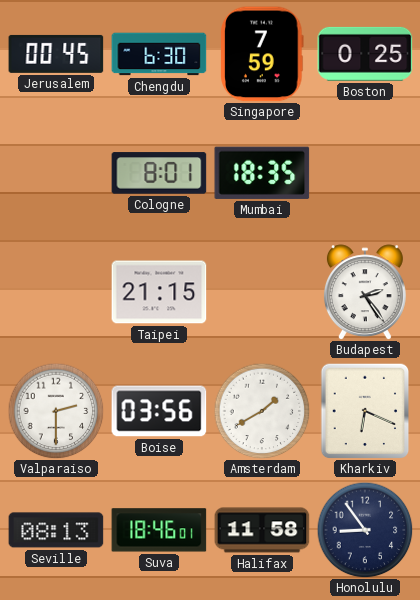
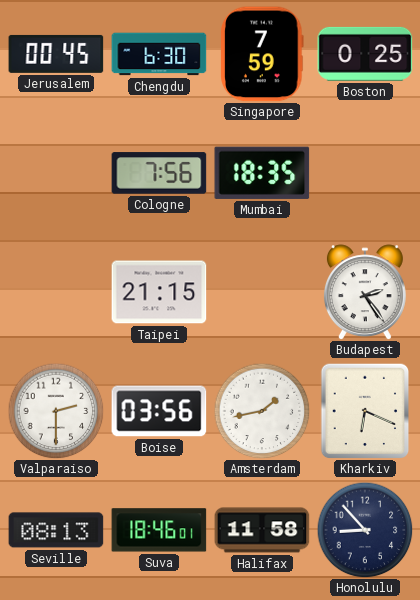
Cologne: 8:01 -> 7:56 (159, 173)
Amsterdam: 1:40 -> 1:43 (262, 411)
Honolulu: 8:54 -> 8:53 (365, 530)
